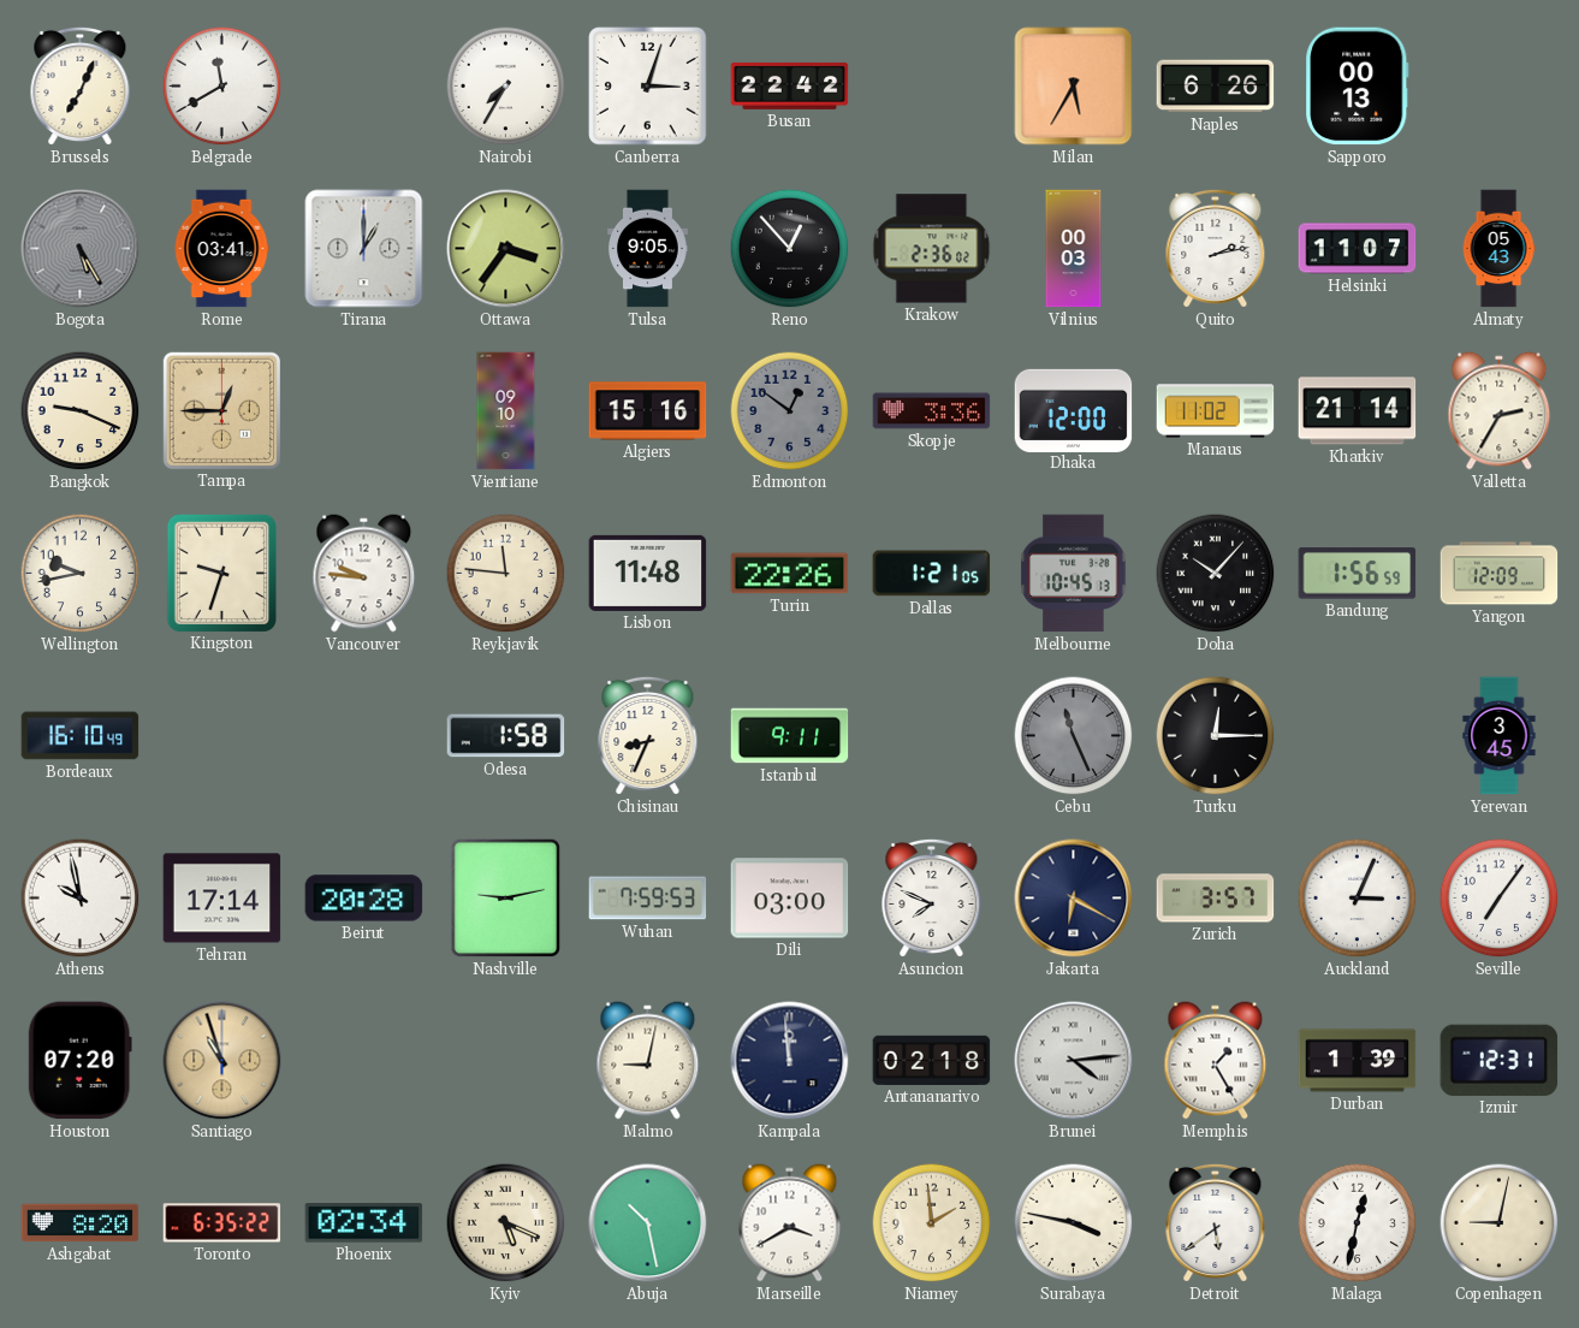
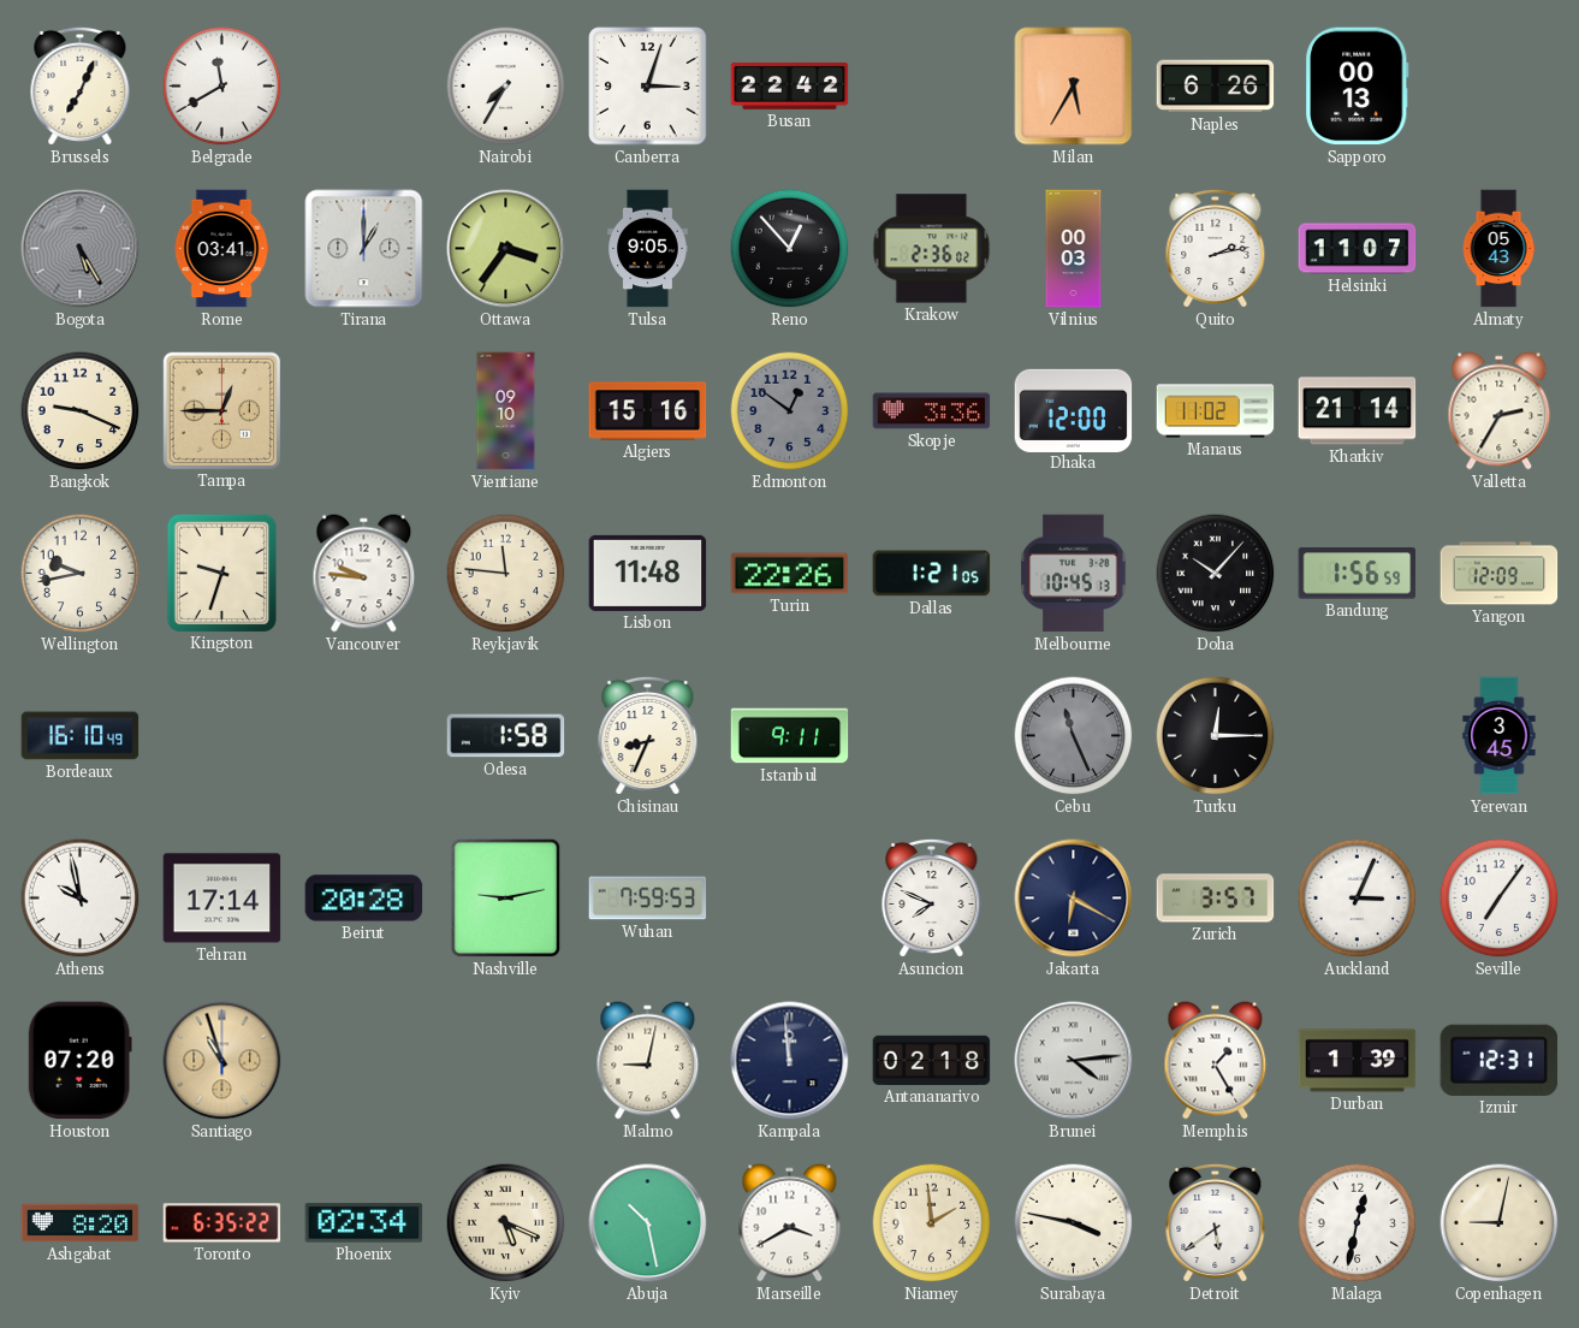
Dili: 03:00 -> none (790, 899)
